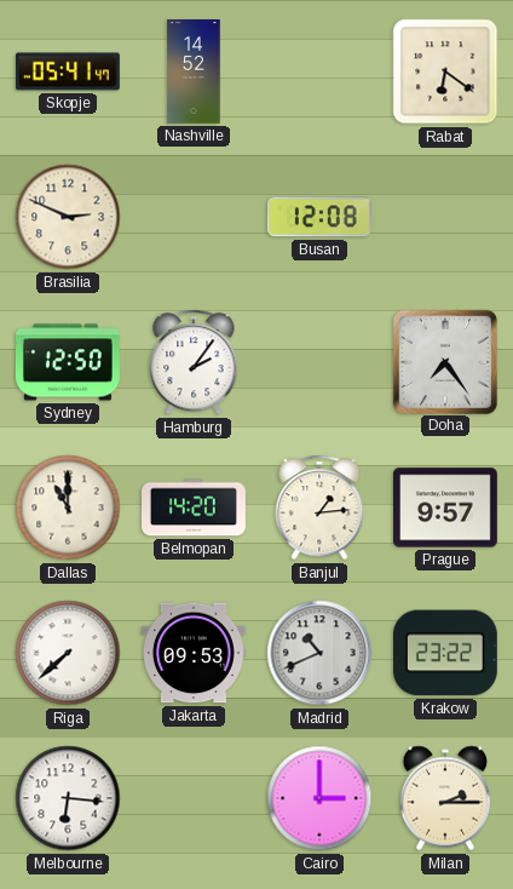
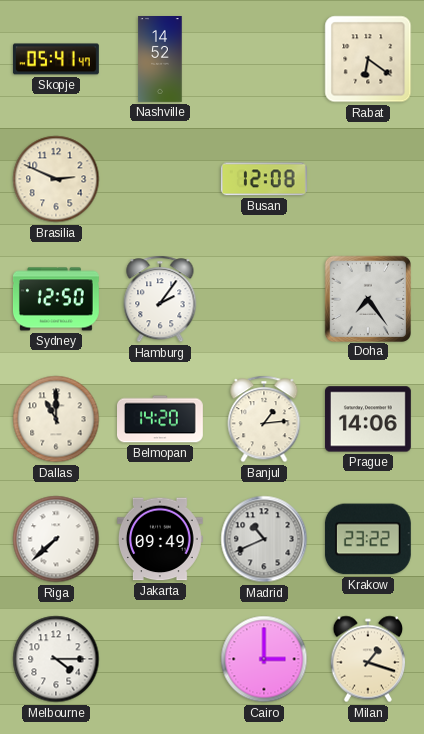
Prague: 9:57 -> 14:06 (368, 419)
Jakarta: 09:53 -> 09:49 (160, 539)
Melbourne: 6:16 -> 4:15 (56, 659)
Milan: 2:15 -> 1:18 (368, 659)
